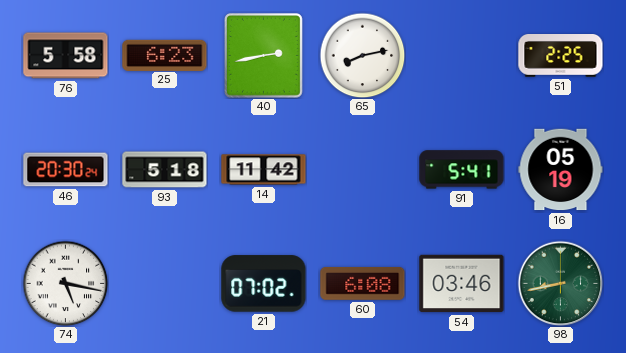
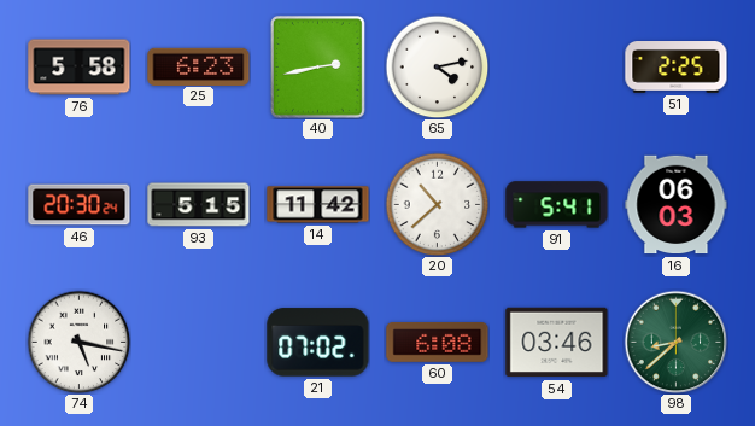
65: 8:13 -> 4:13 (437, 66)
93: 5:18 -> 5:15 (199, 205)
20: none -> 10:38 (437, 204)
16: 05:19 -> 06:03 (677, 205)
98: 8:43 -> 8:38 (675, 342)
